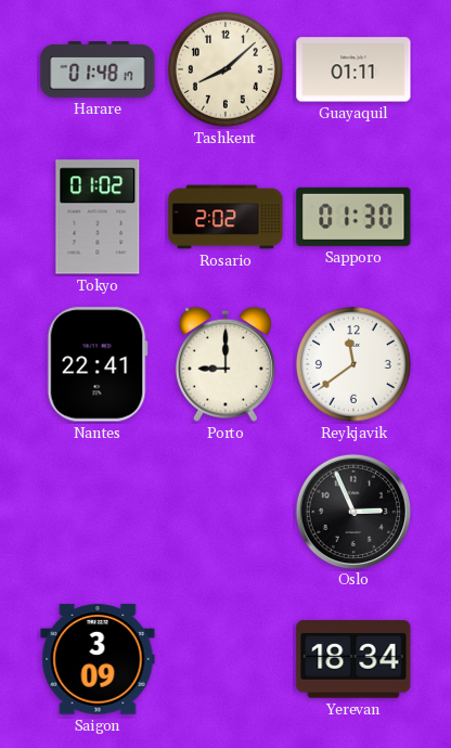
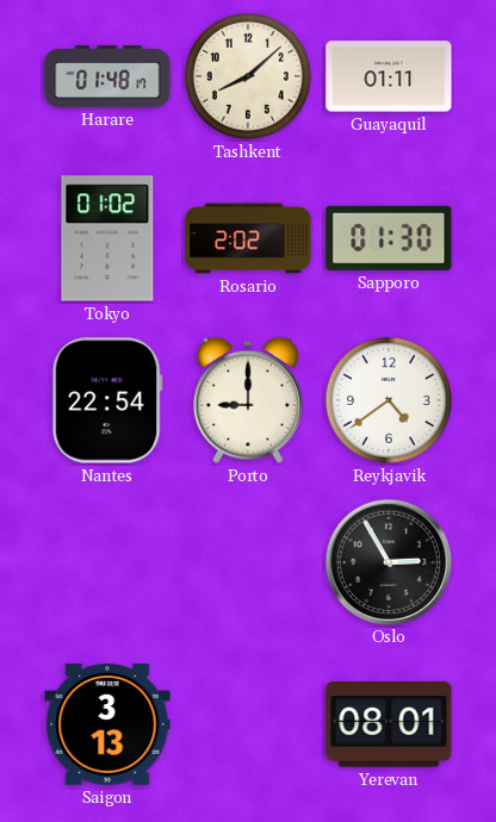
Nantes: 22:41 -> 22:54 (107, 400)
Reykjavik: 11:39 -> 4:39 (389, 400)
Oslo: 2:56 -> 2:55 (387, 561)
Saigon: 3:09 -> 3:13 (107, 724)
Yerevan: 18:34 -> 08:01 (389, 726)
